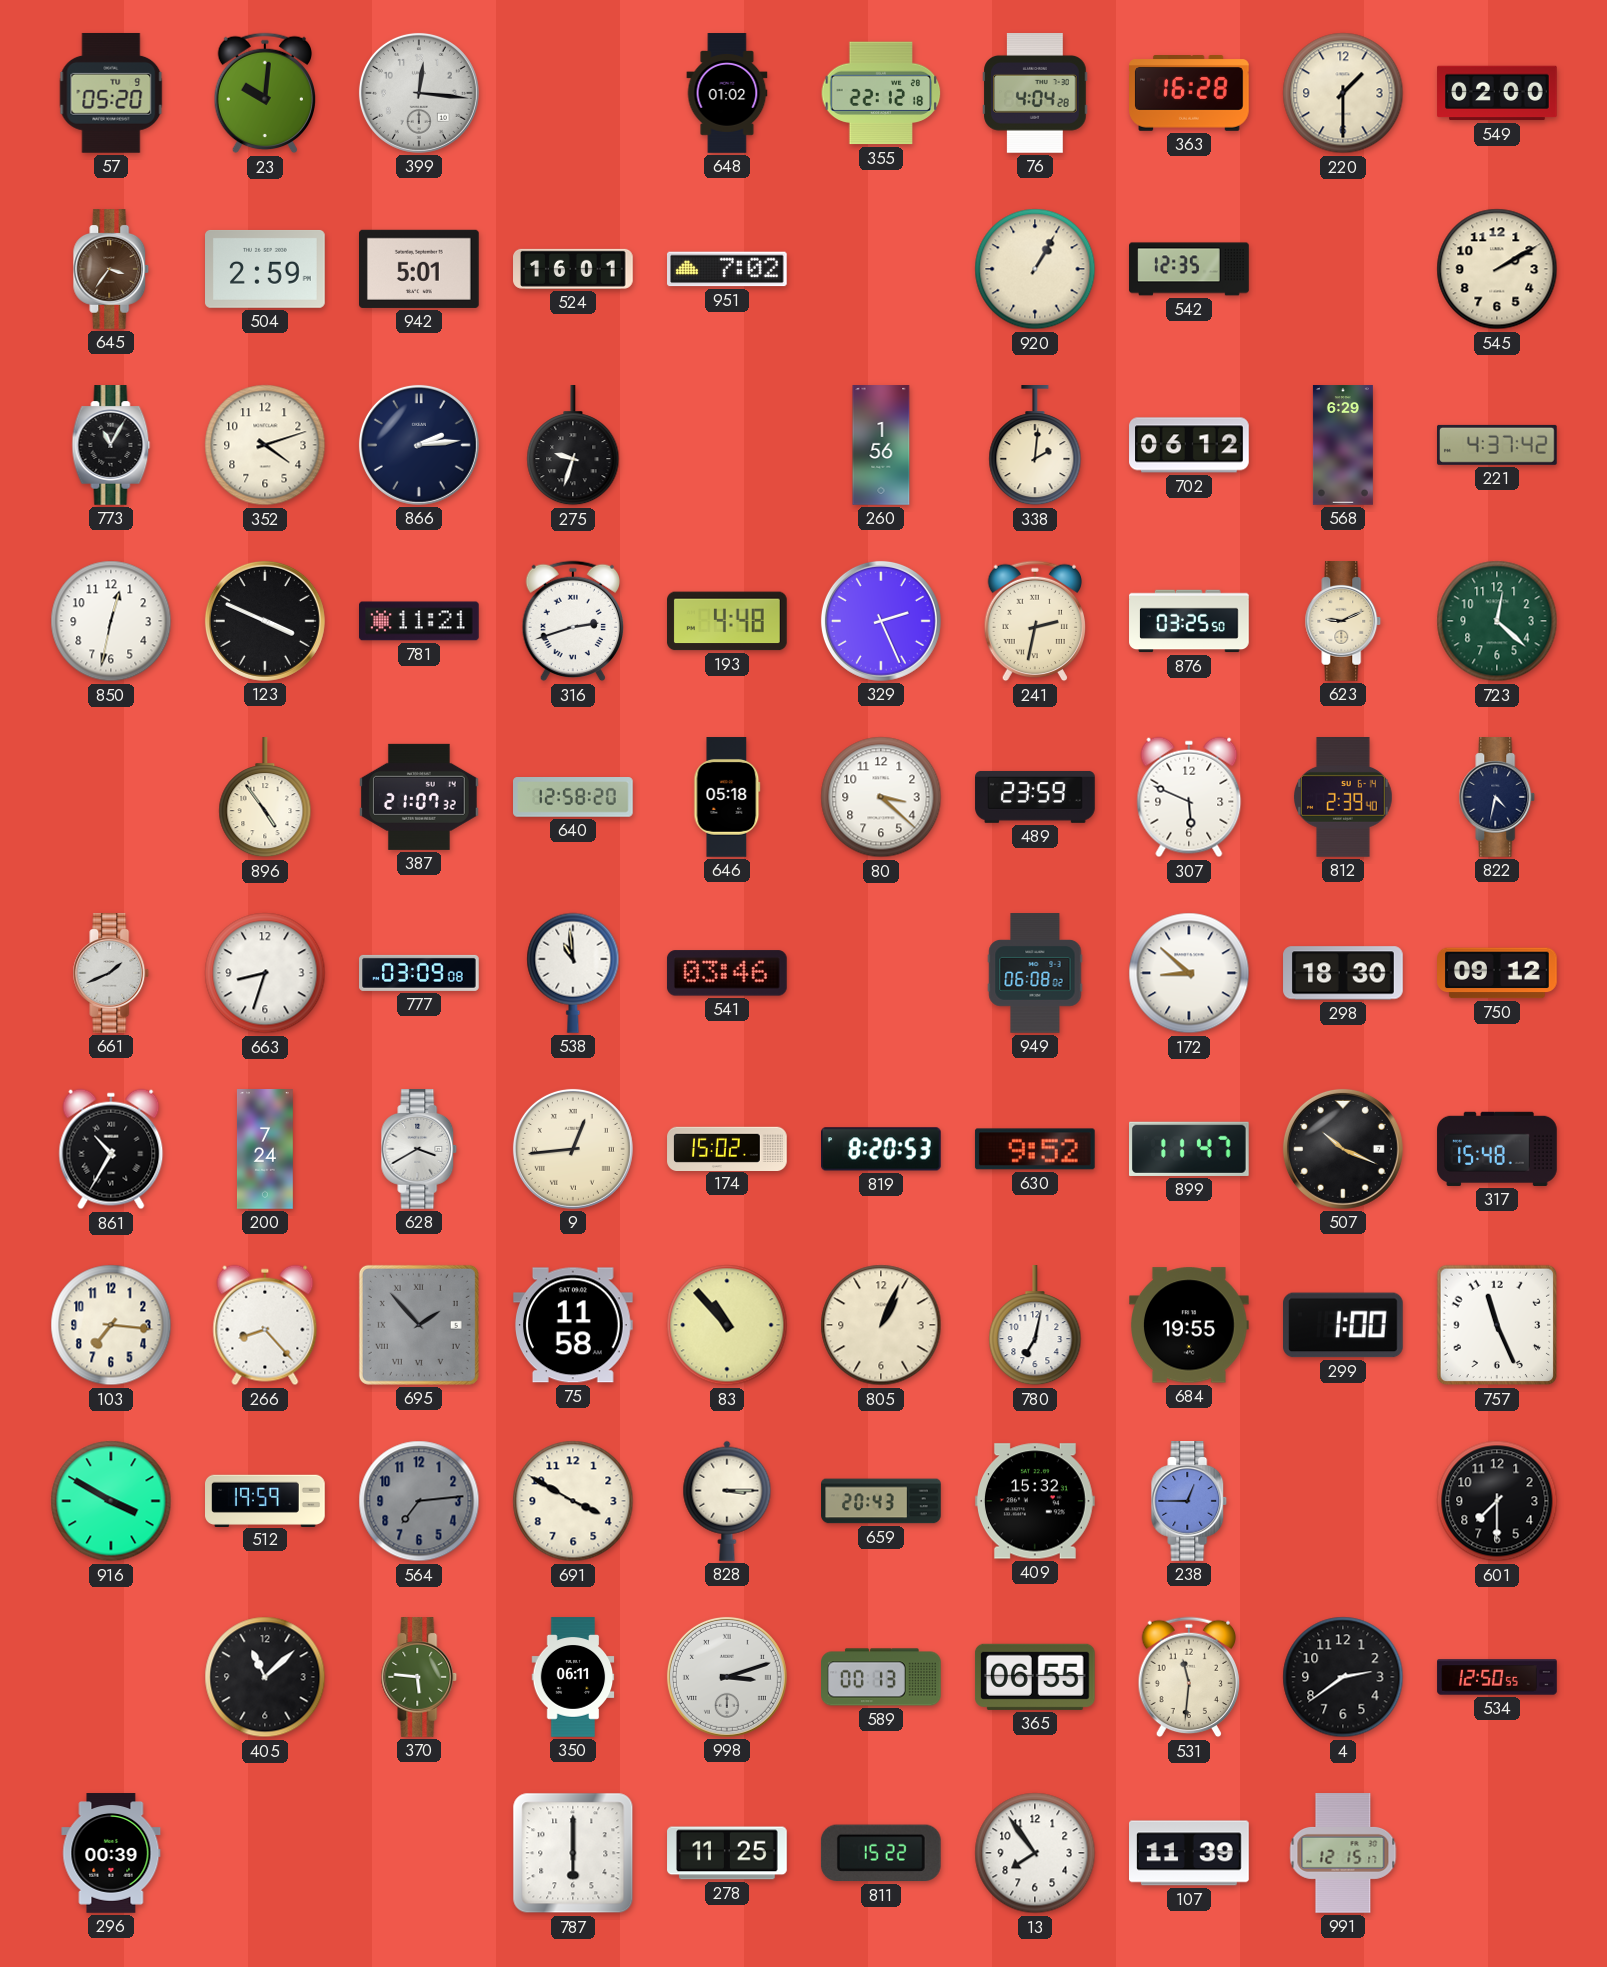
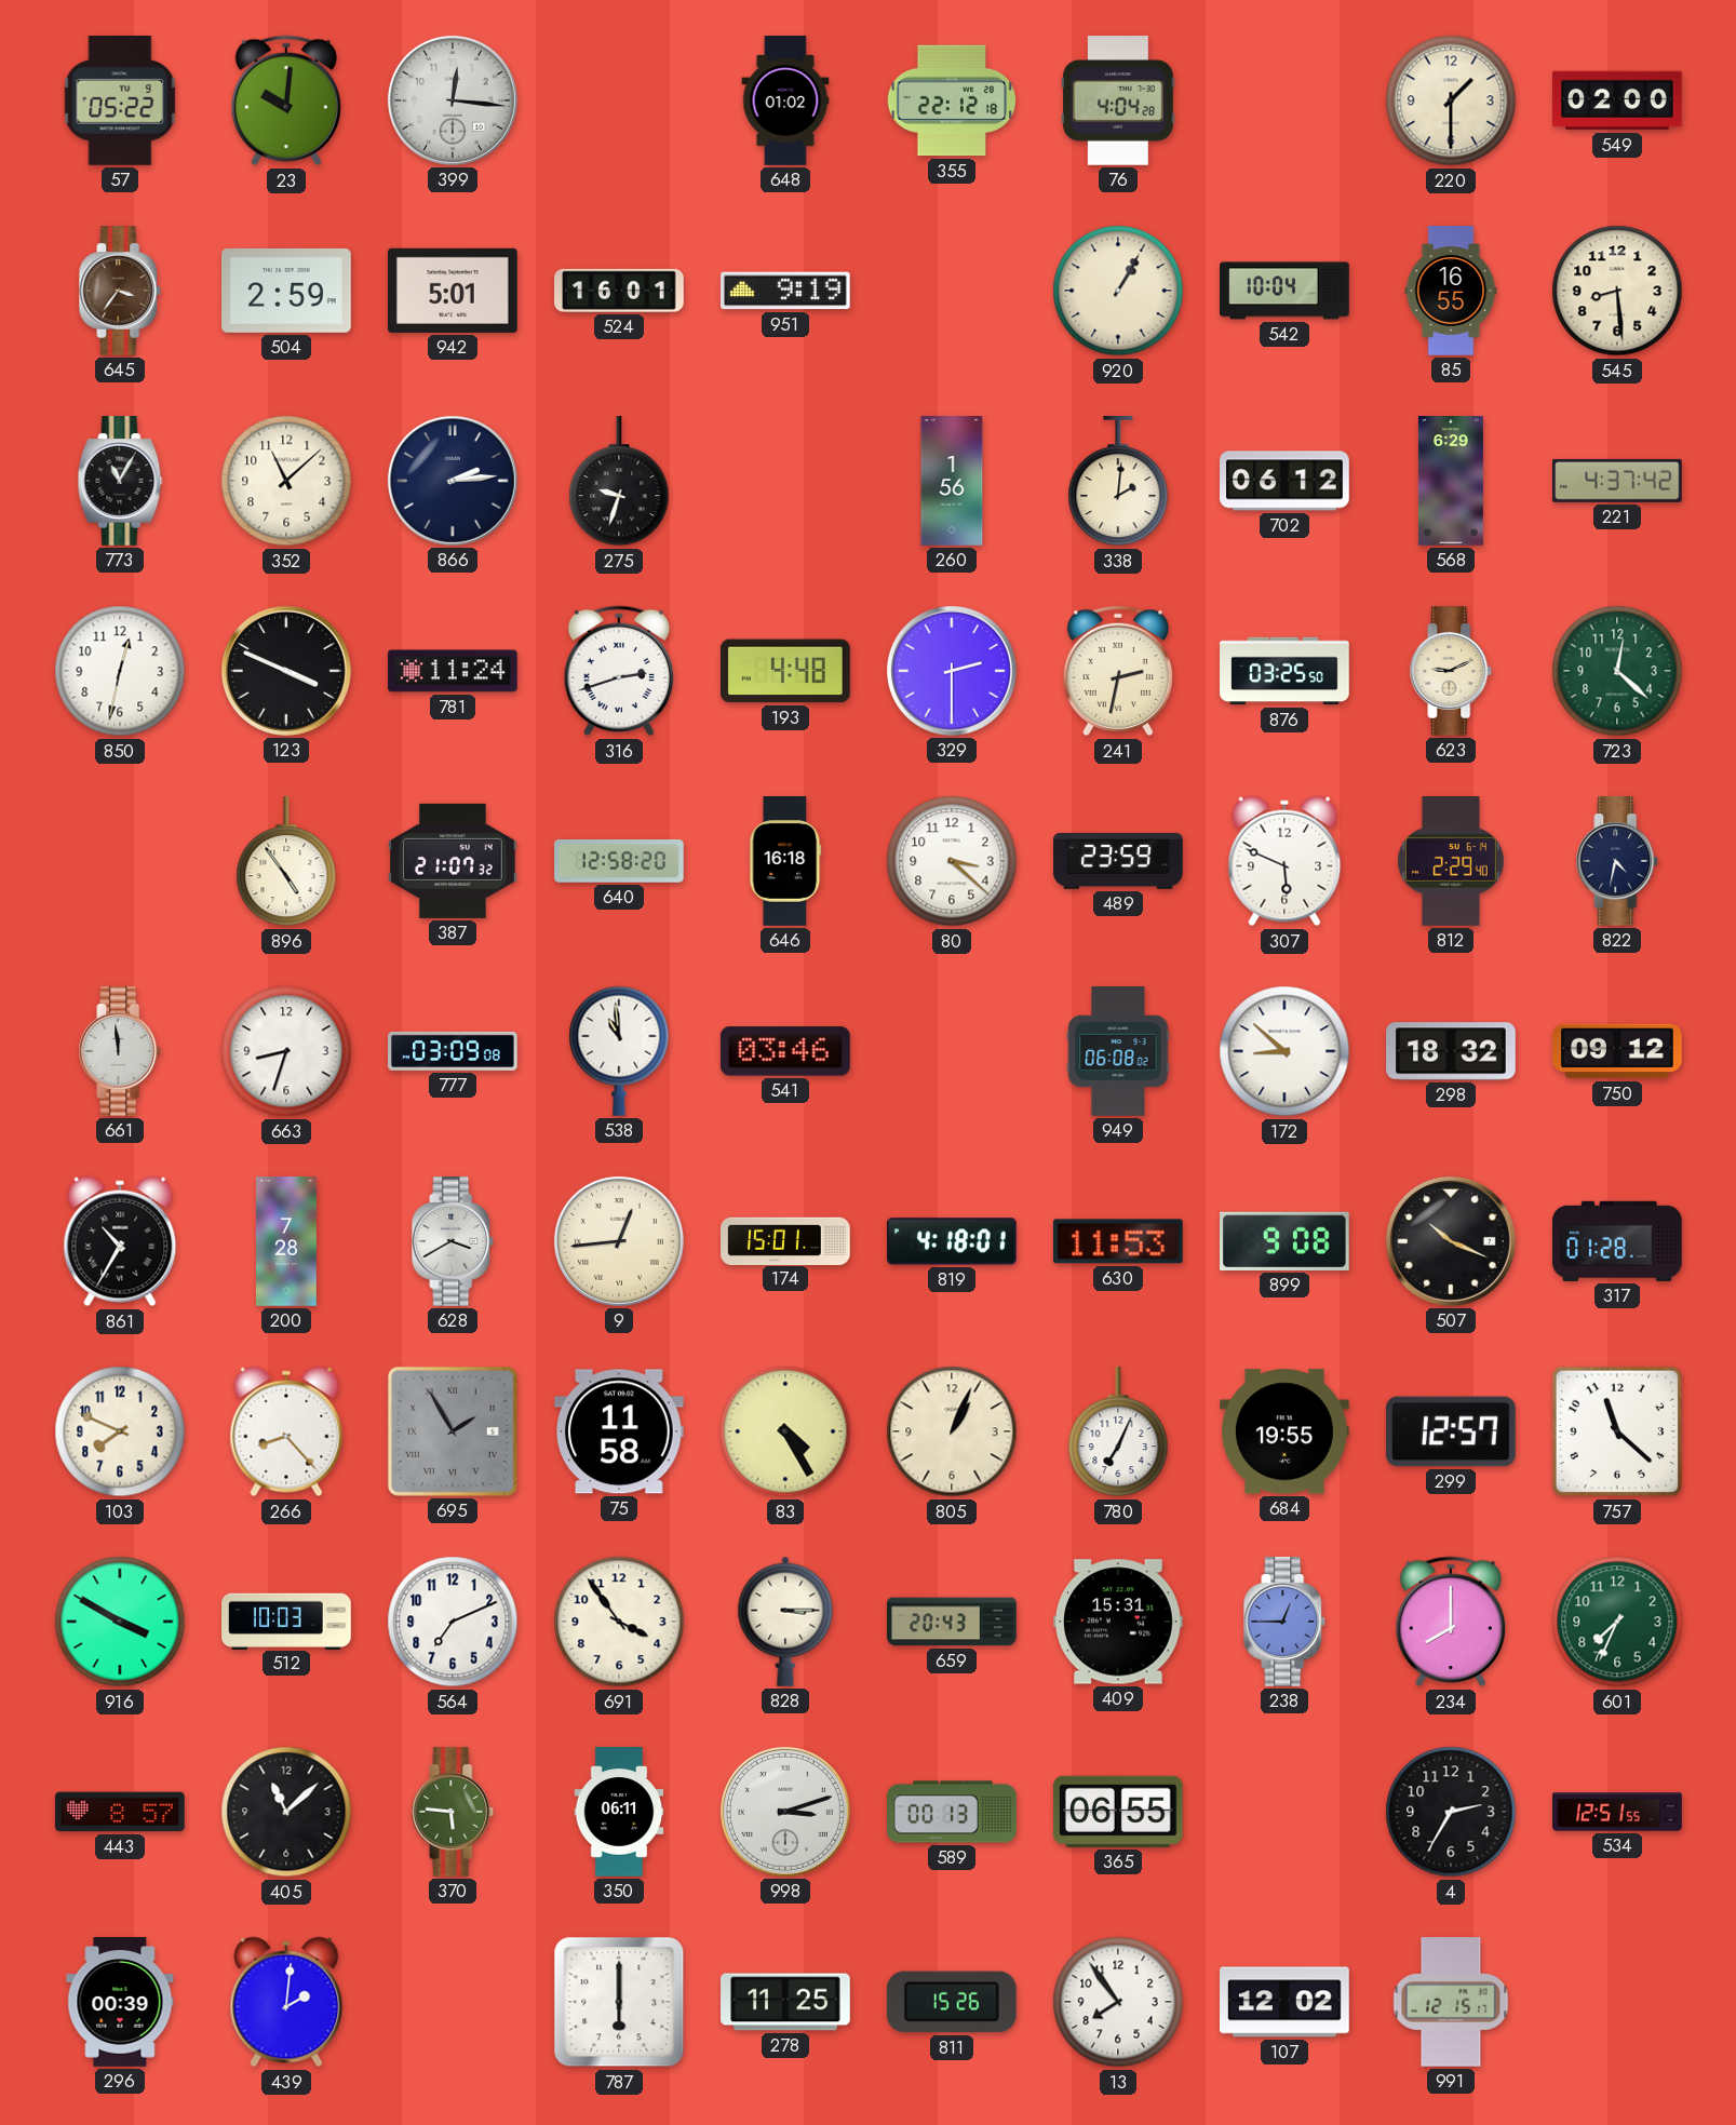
57: 05:20 -> 05:22 (120, 100)
363: 16:28 -> none (1189, 94)
951: 7:02 -> 9:19 (786, 291)
542: 12:35 -> 10:04 (1284, 291)
85: none -> 16:55 (1451, 291)
545: 2:10 -> 8:29 (1617, 291)
352: 4:12 -> 11:08 (286, 481)
781: 11:21 -> 11:24 (454, 671)
329: 2:26 -> 2:30 (952, 671)
646: 05:18 -> 16:18 (785, 861)
812: 2:39 -> 2:29 (1452, 862)
661: 1:41 -> 11:59 (120, 1051)
298: 18:30 -> 18:32 (1451, 1051)
200: 7:24 -> 7:28 (286, 1241)
174: 15:02 -> 15:01 (785, 1240)
819: 8:20 -> 4:18 (953, 1241)
630: 9:52 -> 11:53 (1118, 1241)
899: 11:47 -> 9:08 (1286, 1241)
317: 15:48 -> 01:28 (1617, 1241)
103: 7:16 -> 7:49 (120, 1431)
695: 1:53 -> 1:55 (453, 1431)
83: 10:53 -> 4:25 (785, 1431)
780: 7:02 -> 7:04 (1118, 1433)
299: 1:00 -> 12:57 (1452, 1431)
757: 11:26 -> 11:22 (1617, 1431)
512: 19:59 -> 10:03 (287, 1620)
564: 7:14 -> 7:11 (453, 1622)
564 dial: grey -> white (453, 1622)
691: 3:50 -> 3:54 (619, 1622)
409: 15:32 -> 15:31 (1119, 1622)
234: none -> 8:00 (1451, 1622)
601: 7:30 -> 7:34 (1617, 1622)
601 dial: black -> green (1617, 1622)
443: none -> 8:57 (120, 1812)
531: 11:31 -> none (1189, 1677)
4: 2:39 -> 2:35 (1451, 1812)
534: 12:50 -> 12:51 (1617, 1812)
439: none -> 2:01 (286, 2002)
811: 15:22 -> 15:26 (952, 2002)
107: 11:39 -> 12:02 (1286, 2002)
